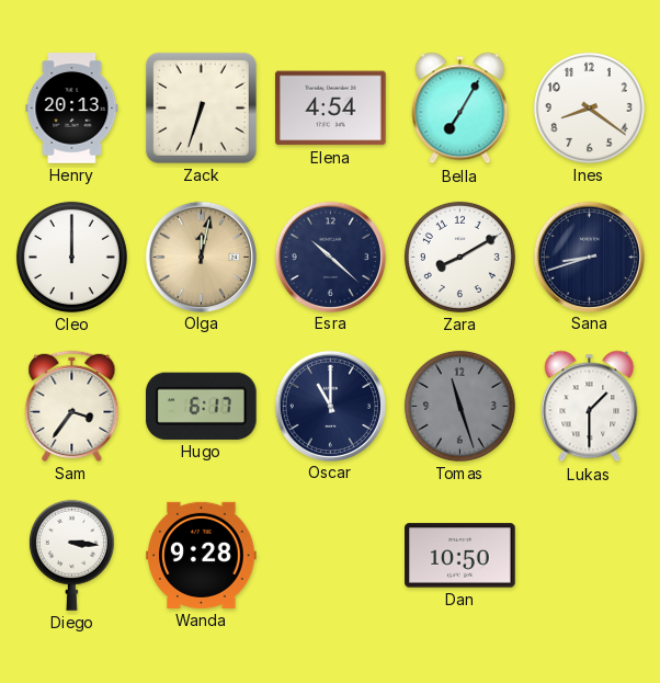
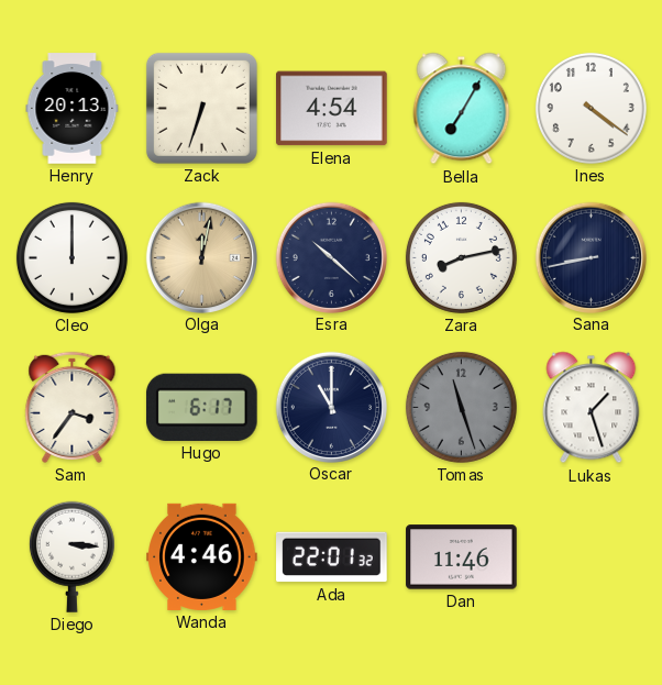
Ines: 8:21 -> 4:21 (591, 108)
Zara: 8:10 -> 8:13 (461, 257)
Sana: 8:42 -> 8:43 (591, 257)
Lukas: 1:30 -> 1:27 (592, 408)
Wanda: 9:28 -> 4:46 (202, 556)
Ada: none -> 22:01 (332, 557)
Dan: 10:50 -> 11:46 (462, 557)
